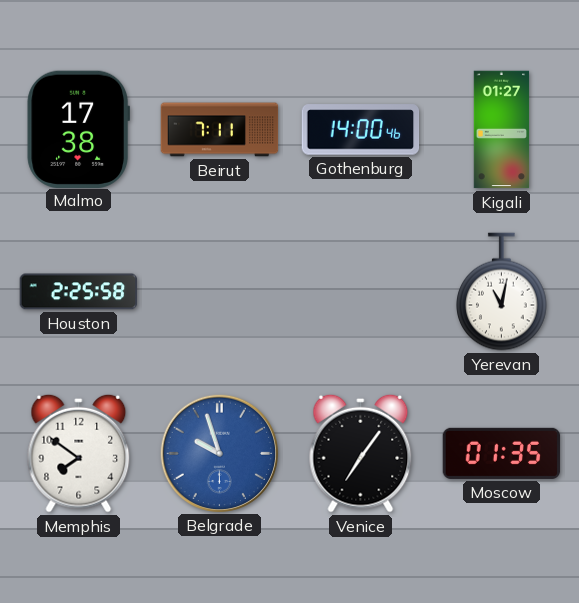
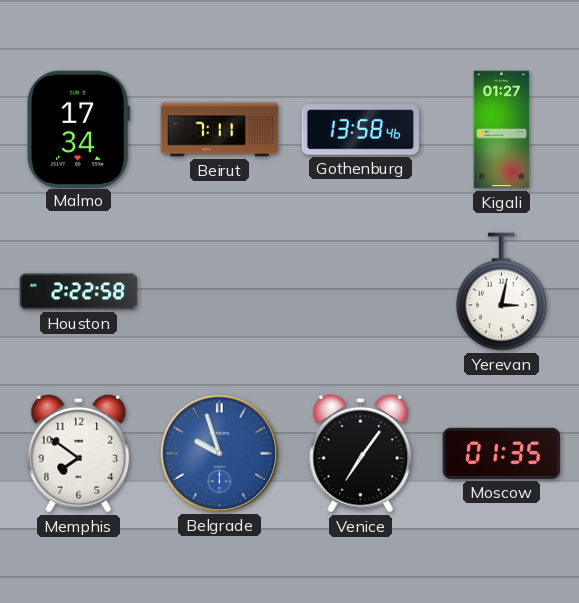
Malmo: 17:38 -> 17:34 (78, 129)
Gothenburg: 14:00 -> 13:58 (361, 130)
Houston: 2:25 -> 2:22 (79, 292)
Yerevan: 11:02 -> 3:02 (502, 292)
